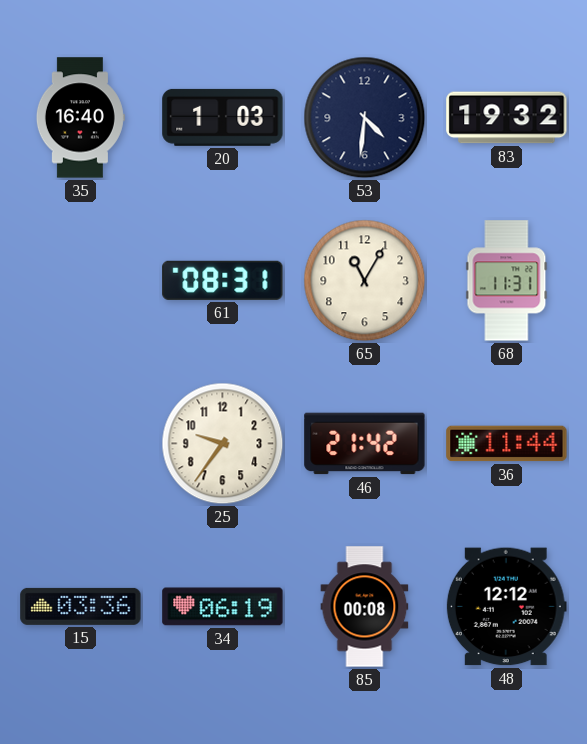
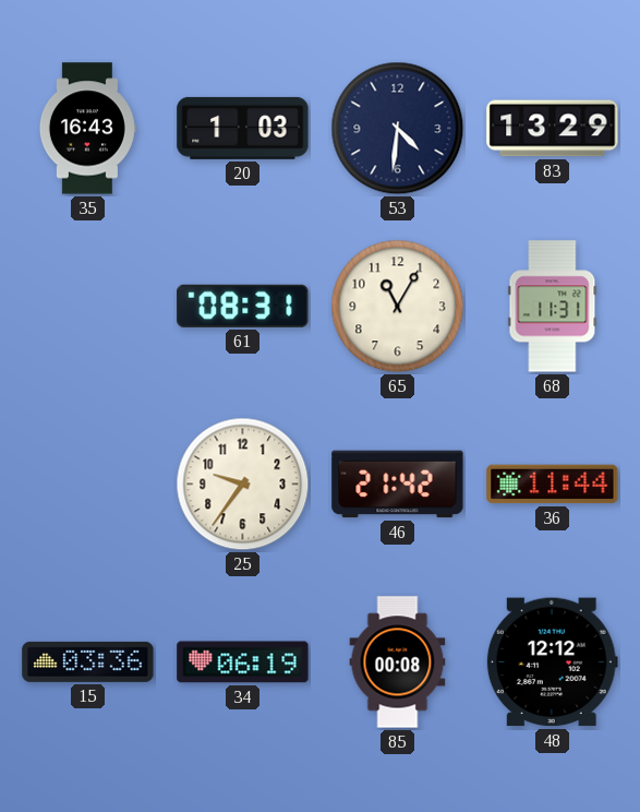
35: 16:40 -> 16:43 (87, 129)
83: 19:32 -> 13:29 (553, 129)
